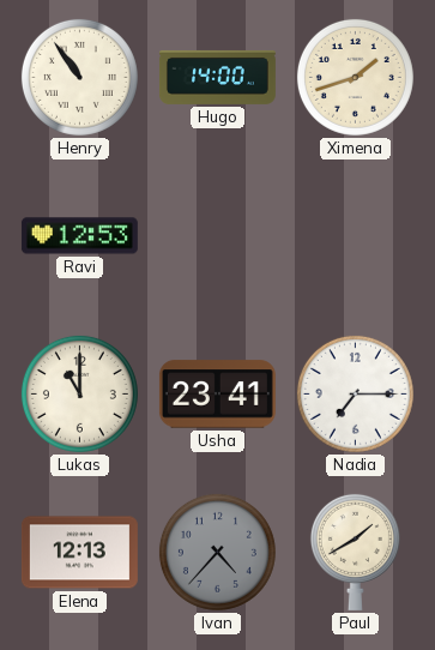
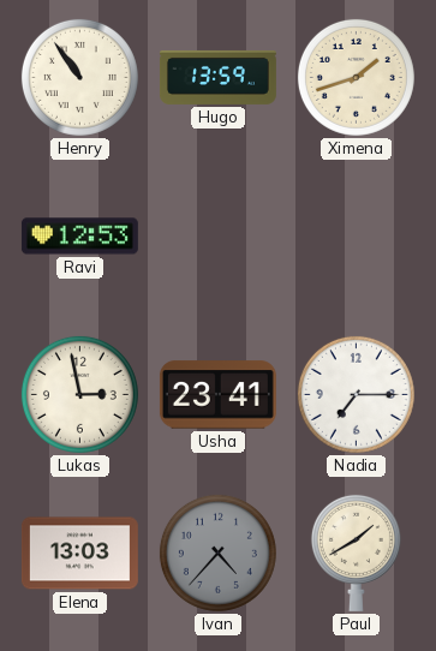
Hugo: 14:00 -> 13:59 (217, 77)
Lukas: 11:00 -> 2:58 (79, 394)
Elena: 12:13 -> 13:03 (79, 554)
